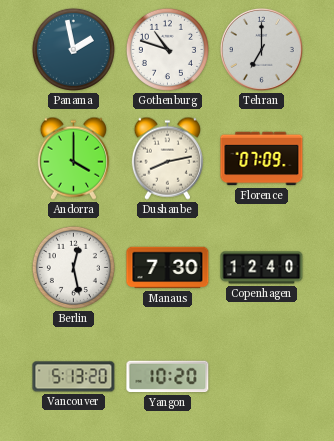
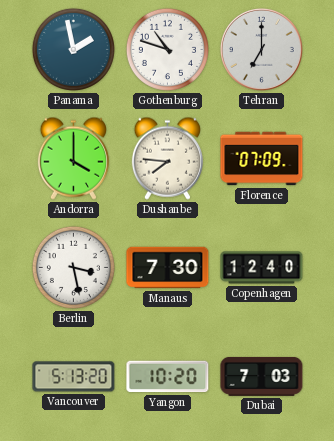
Dushanbe: 8:13 -> 7:46 (167, 158)
Berlin: 12:28 -> 3:28 (73, 267)
Dubai: none -> 7:03 (262, 376)
